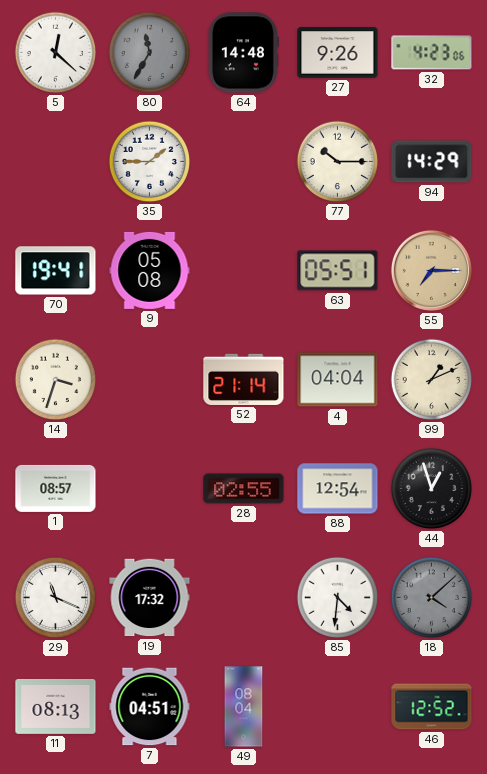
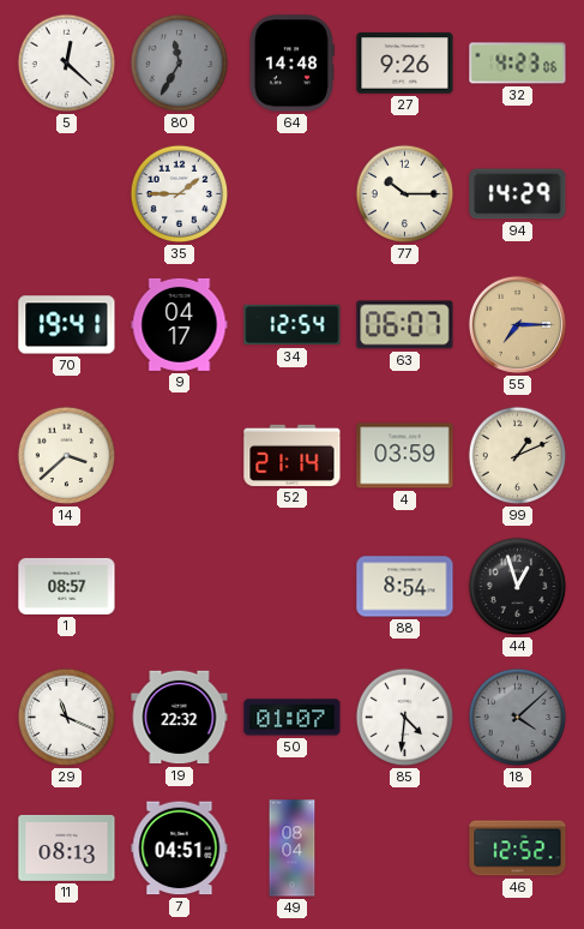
9: 05:08 -> 04:17 (180, 324)
34: none -> 12:54 (293, 325)
63: 05:51 -> 06:07 (405, 325)
14: 3:33 -> 3:38 (67, 456)
4: 04:04 -> 03:59 (405, 456)
28: 02:55 -> none (244, 489)
88: 12:54 -> 8:54 (405, 587)
19: 17:32 -> 22:32 (180, 718)
50: none -> 01:07 (293, 718)
